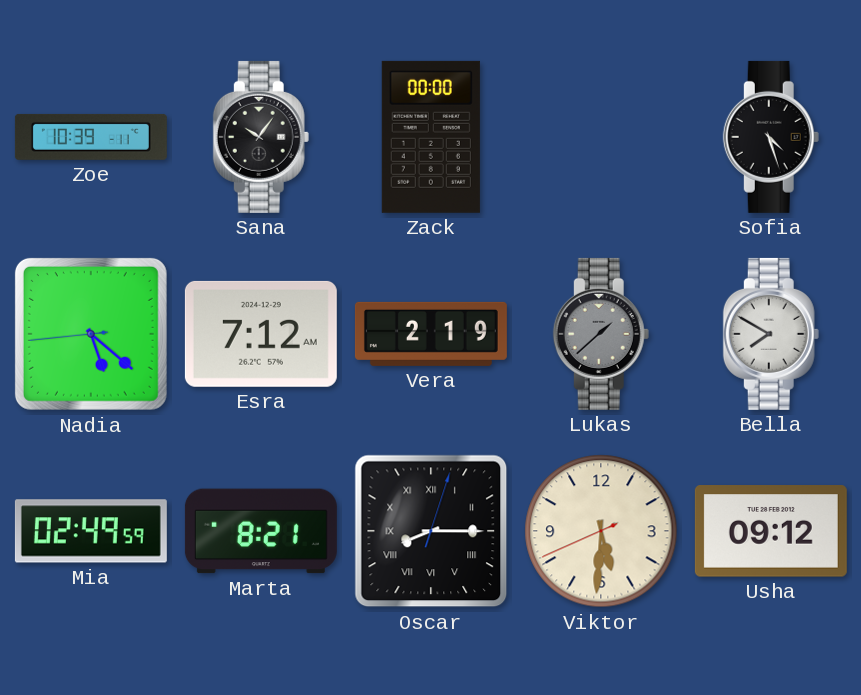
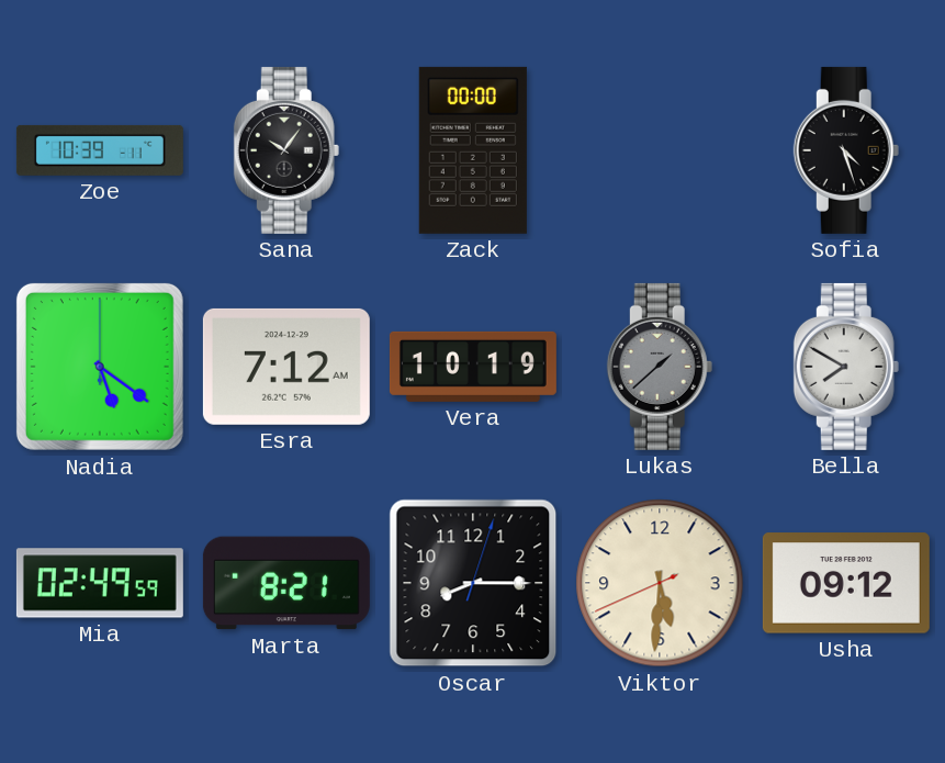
Nadia: 5:21:44 -> 5:21:00 (100, 367)
Vera: 2:19 -> 10:19 (473, 367)
Oscar numerals: Roman -> Arabic (473, 583)
